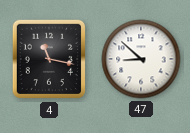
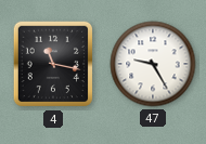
47: 8:52 -> 9:25 (153, 64)
